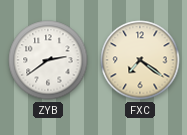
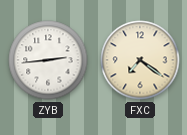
ZYB: 2:39 -> 2:44 (48, 60)
